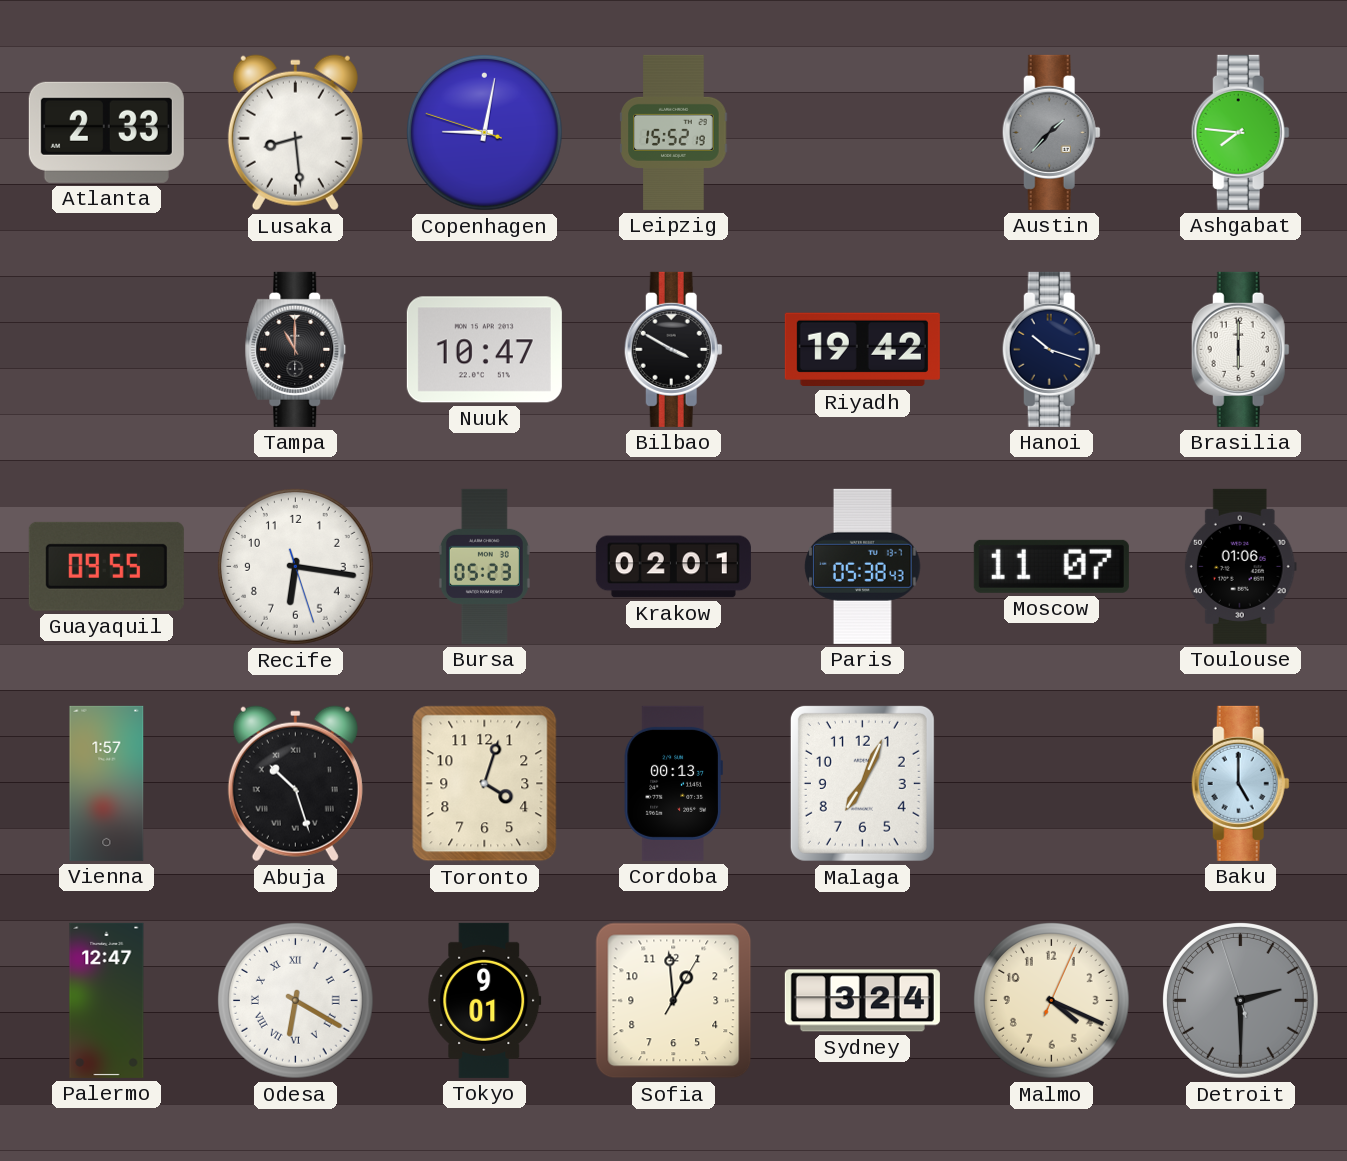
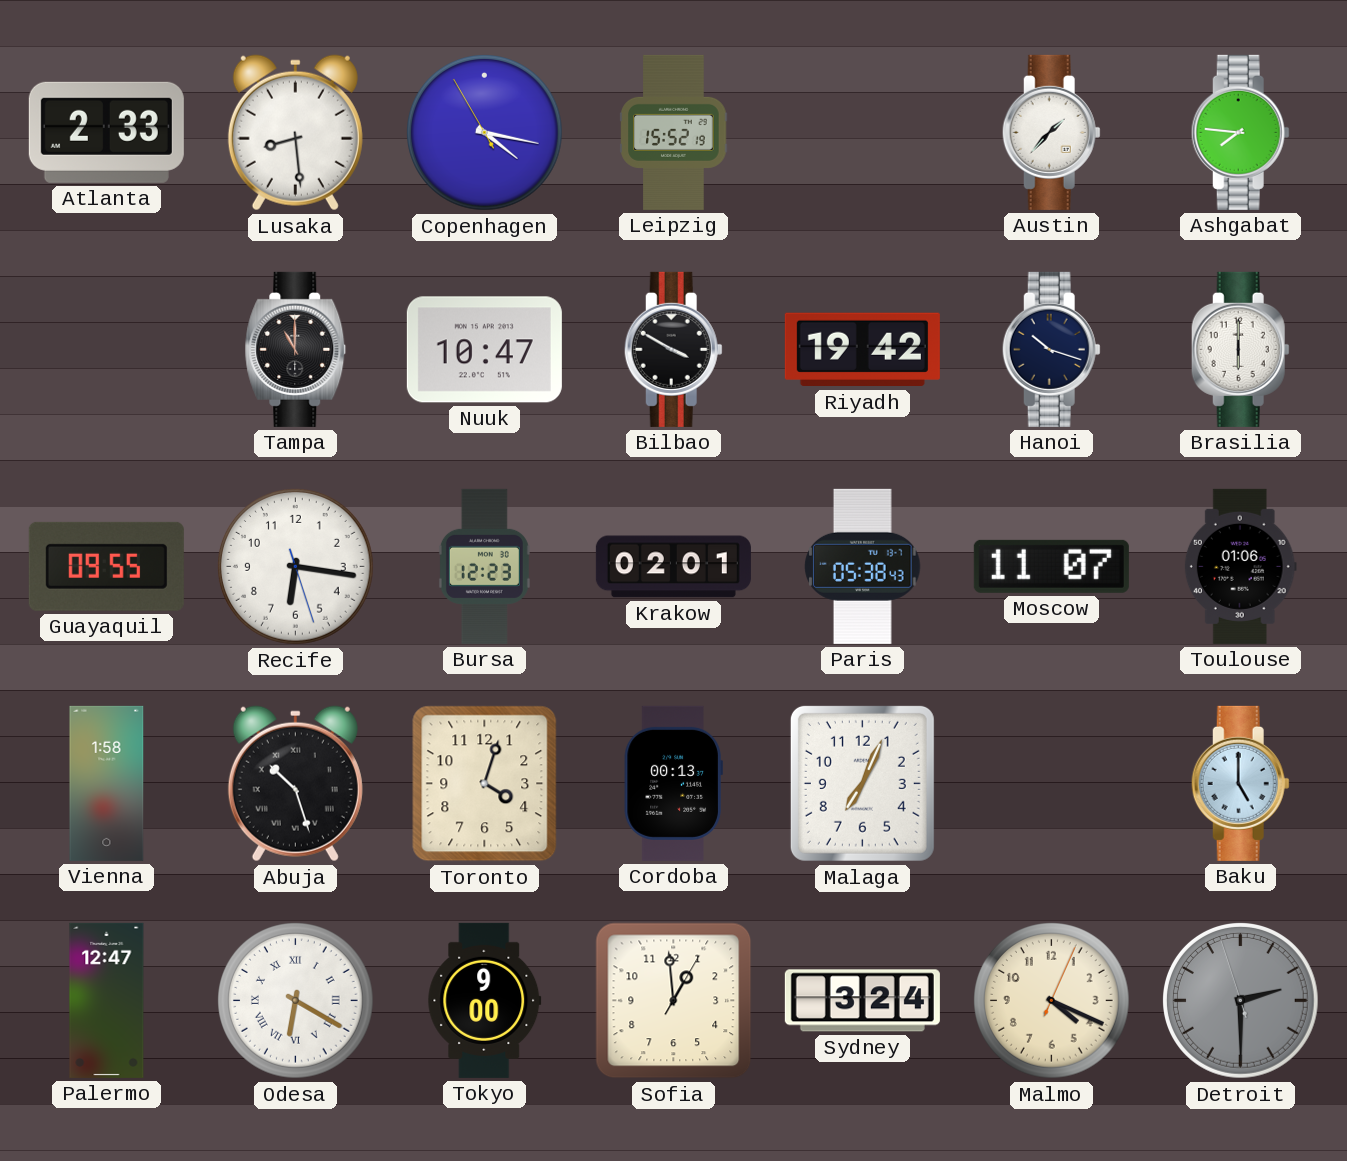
Copenhagen: 9:01 -> 4:16 (485, 133)
Austin dial: grey -> white (1051, 132)
Bursa: 05:23 -> 12:23 (484, 566)
Vienna: 1:57 -> 1:58 (107, 783)
Tokyo: 9:01 -> 9:00 (485, 1000)
